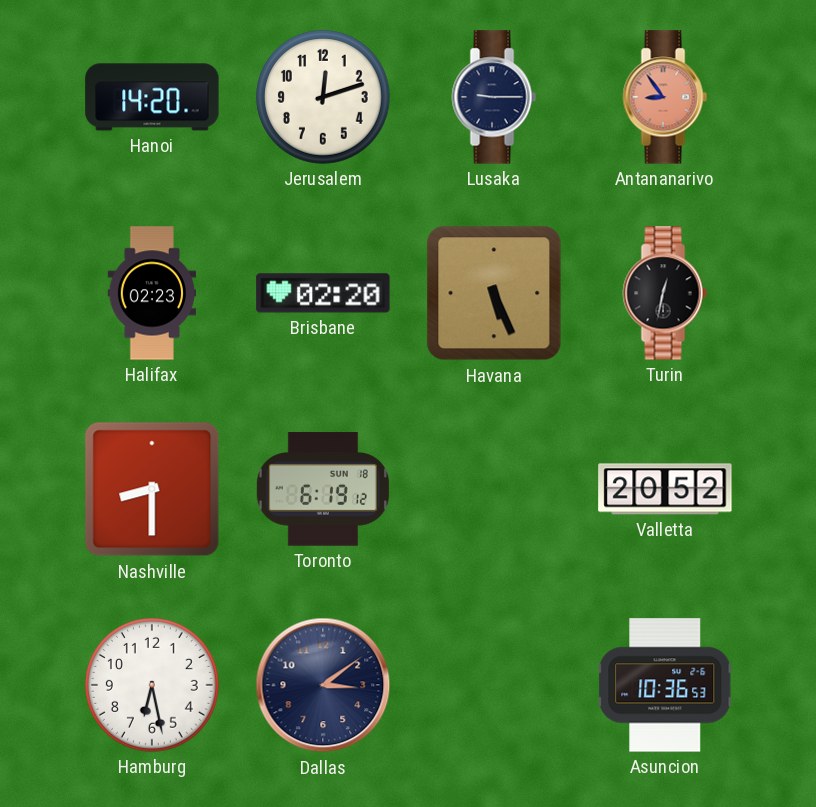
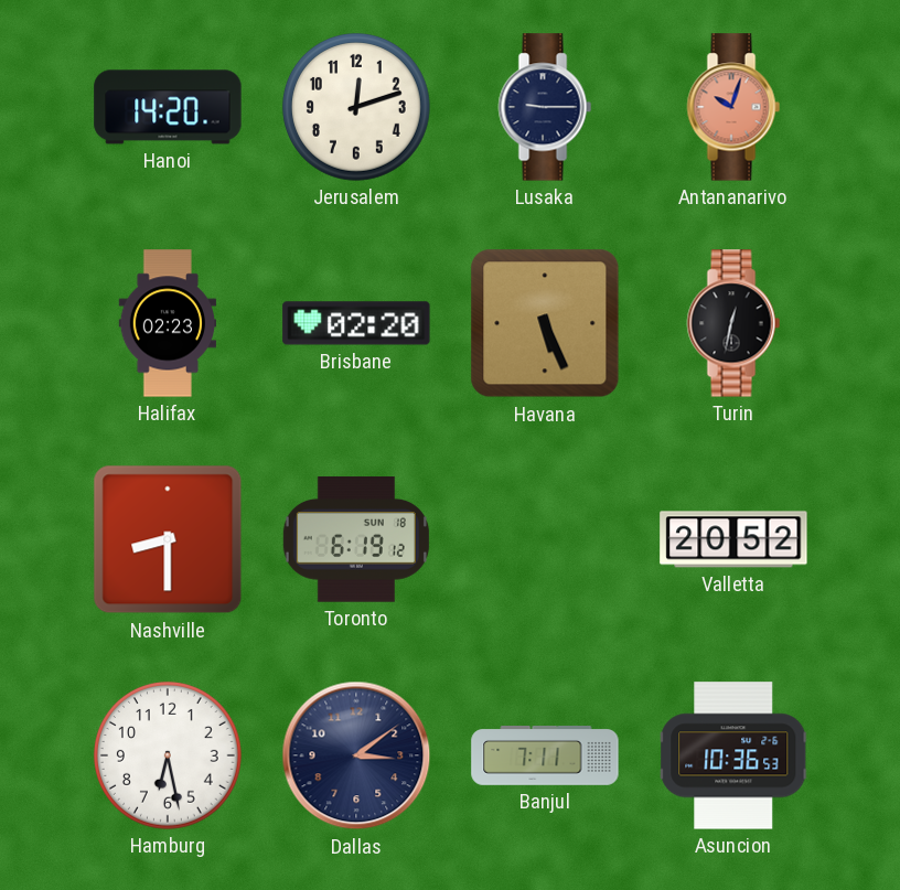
Antananarivo: 8:54 -> 10:03 (733, 107)
Banjul: none -> 7:11 (545, 757)
